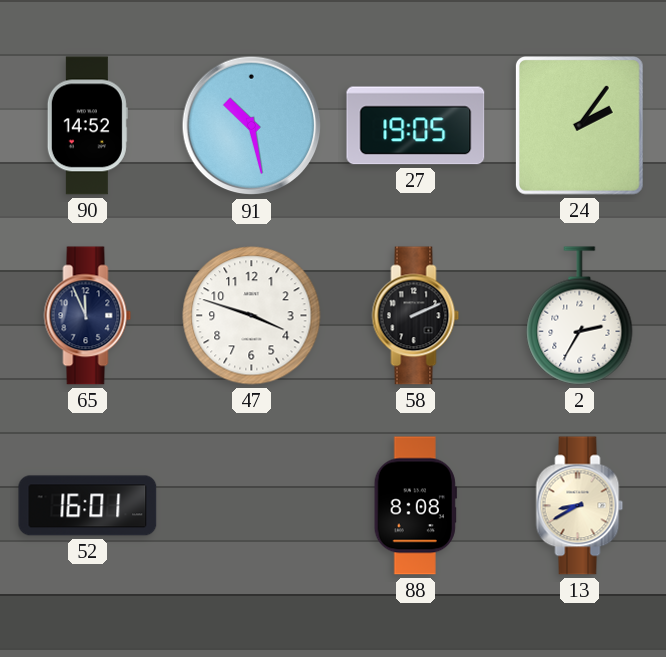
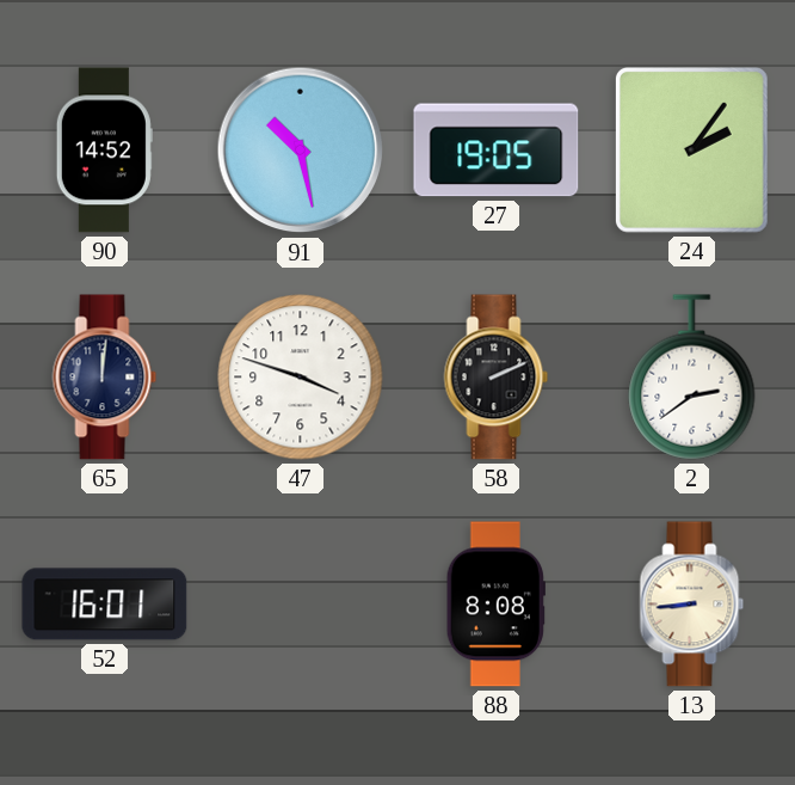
65: 11:56 -> 12:01 (105, 378)
2: 2:35 -> 2:39 (692, 378)
13: 8:40 -> 8:44 (692, 605)
